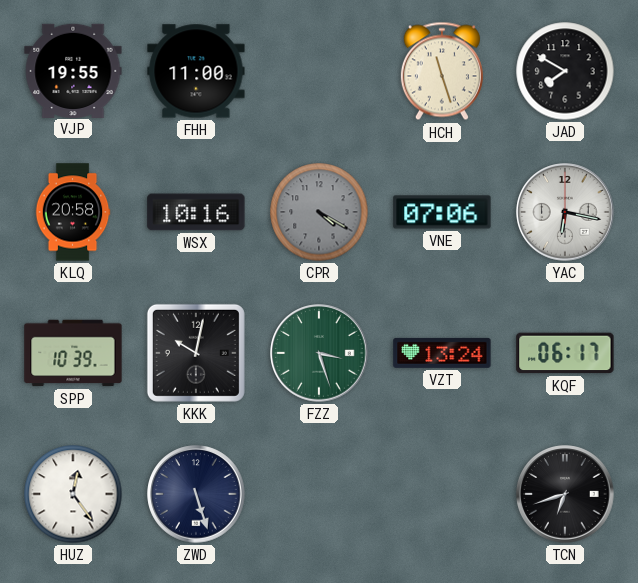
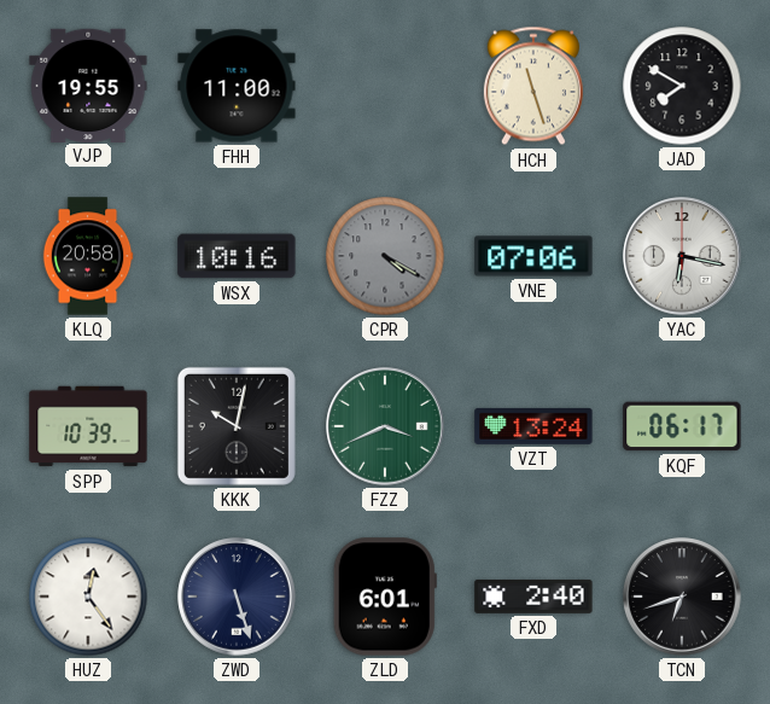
FZZ: 3:27 -> 3:41 (385, 426)
ZLD: none -> 6:01 (385, 597)
FXD: none -> 2:40 (533, 597)
